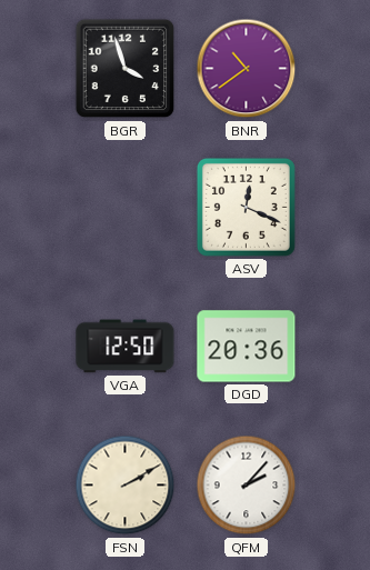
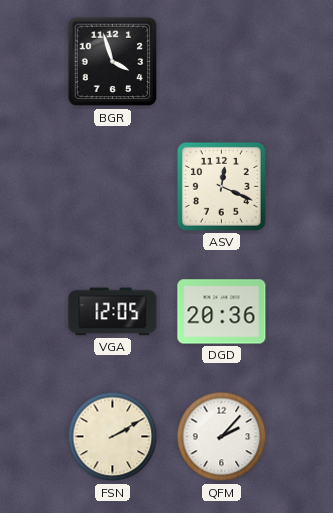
BNR: 10:39 -> none (247, 69)
VGA: 12:50 -> 12:05 (113, 312)
